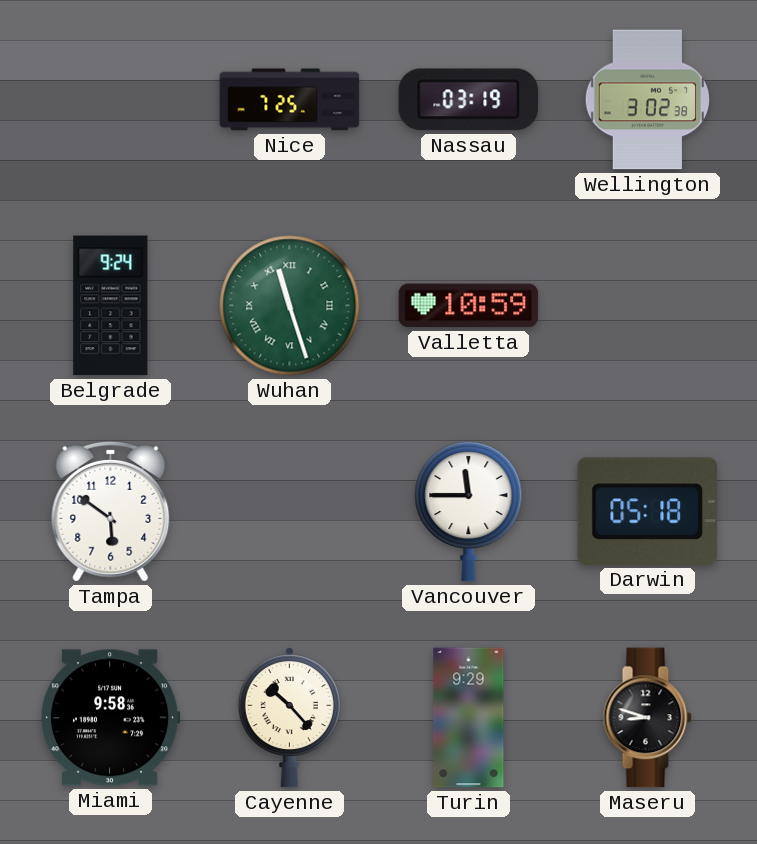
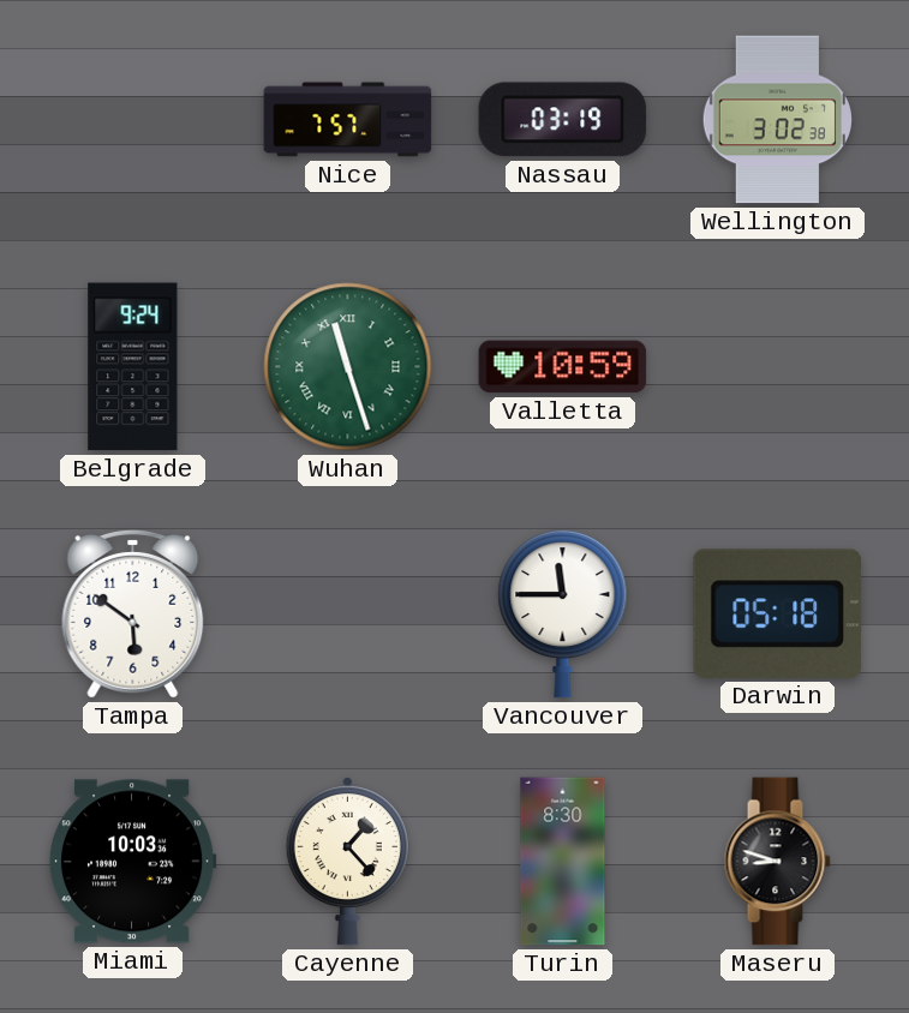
Nice: 7:25 -> 7:57 (348, 120)
Miami: 9:58 -> 10:03 (132, 862)
Cayenne: 10:23 -> 1:23 (347, 861)
Turin: 9:29 -> 8:30 (563, 862)
